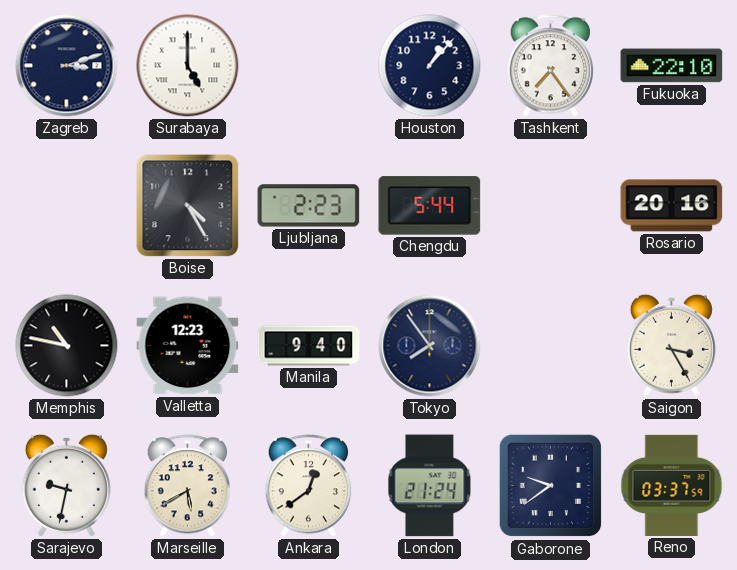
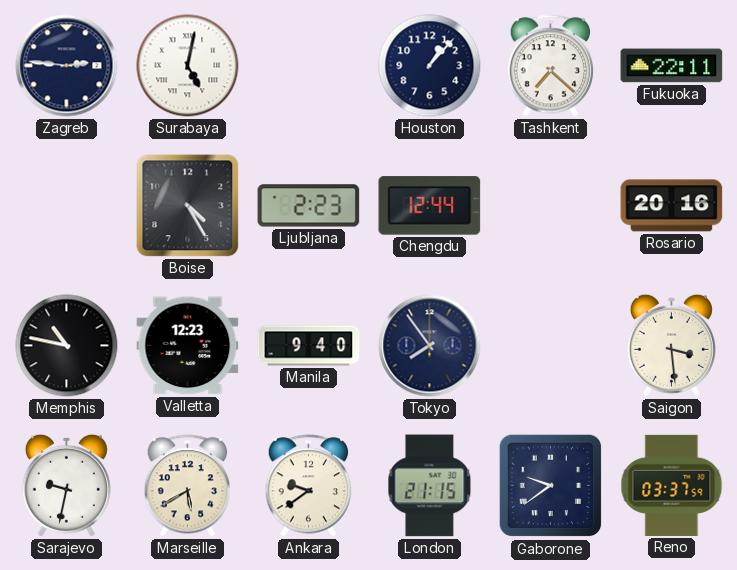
Zagreb: 3:12 -> 2:46 (67, 66)
Surabaya: 5:00 -> 5:02 (188, 66)
Tashkent: 7:24 -> 7:22 (551, 66)
Fukuoka: 22:10 -> 22:11 (672, 66)
Chengdu: 5:44 -> 12:44 (430, 206)
Saigon: 3:25 -> 3:29 (671, 345)
Ankara: 12:39 -> 9:39 (309, 486)
London: 21:24 -> 21:15 (430, 486)
